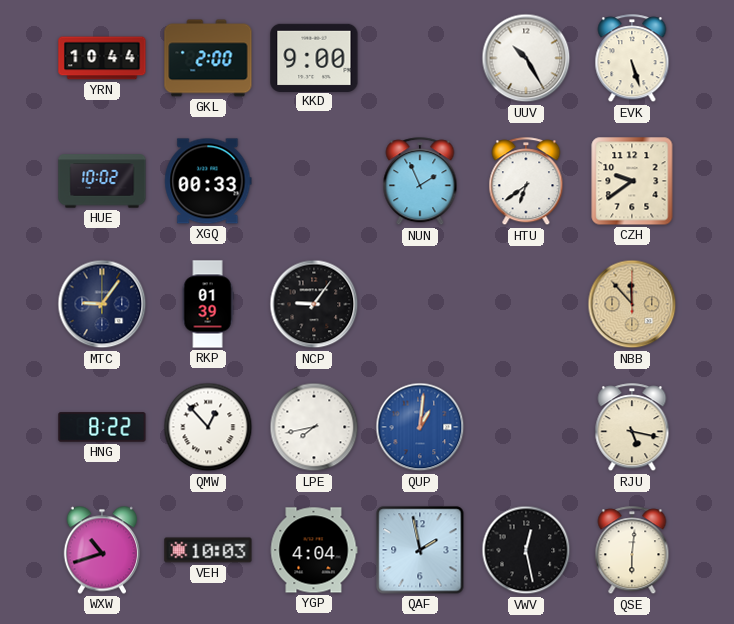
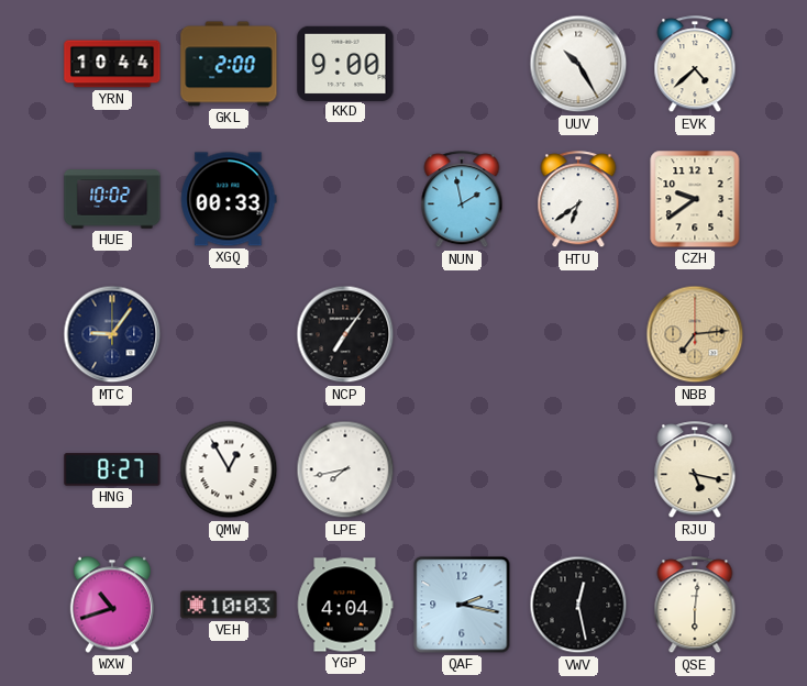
EVK: 5:27 -> 4:38 (695, 65)
NUN: 1:56 -> 1:58 (462, 200)
RKP: 01:39 -> none (208, 304)
NCP: 9:06 -> 7:06 (345, 334)
NBB: 11:53 -> 7:14 (695, 334)
HNG: 8:22 -> 8:27 (112, 469)
QMW: 12:53 -> 12:55 (229, 469)
QUP: 1:01 -> none (420, 427)
QAF: 1:58 -> 2:17 (462, 605)
